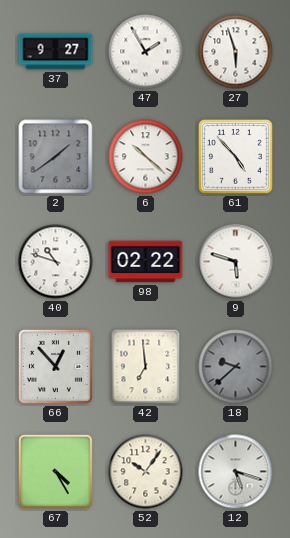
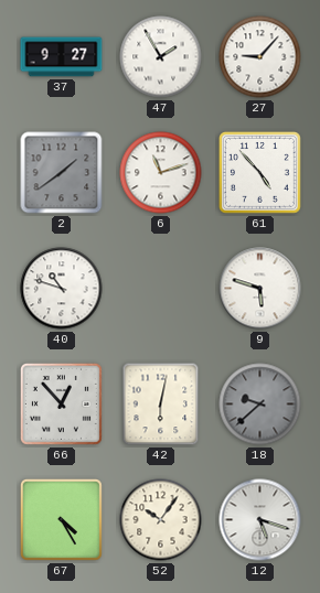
27: 5:57 -> 9:07 (260, 57)
6: 10:22 -> 11:12 (161, 173)
98: 02:22 -> none (146, 262)
42: 6:59 -> 6:02 (161, 405)
